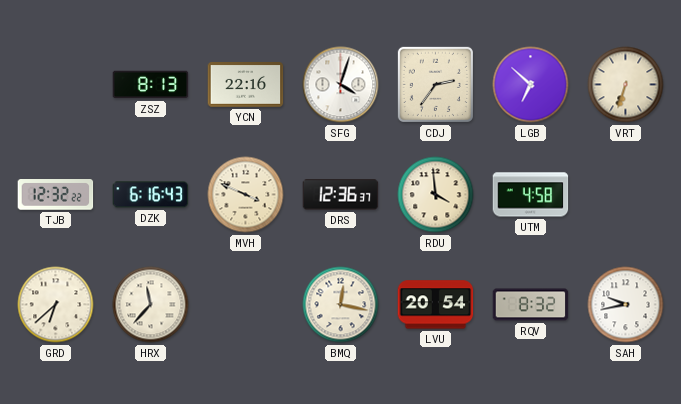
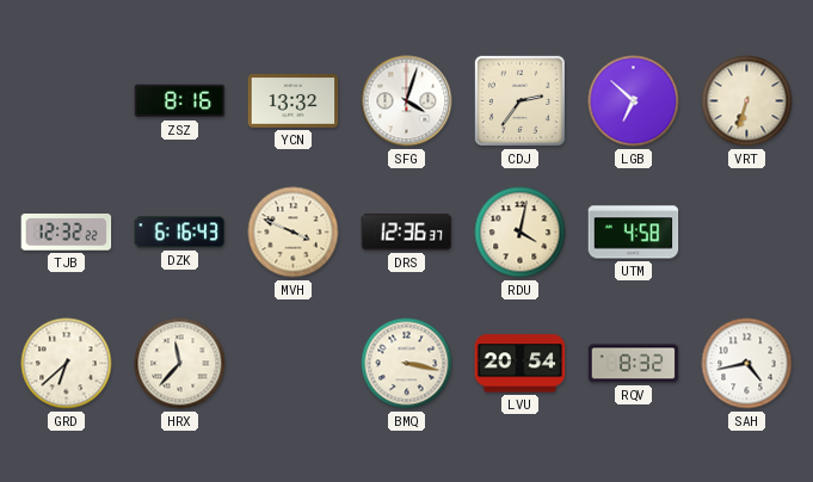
ZSZ: 8:13 -> 8:16 (180, 101)
YCN: 22:16 -> 13:32 (294, 101)
RDU: 3:59 -> 4:02 (521, 233)
BMQ: 12:17 -> 3:17 (407, 364)
SAH: 9:43 -> 4:43 (747, 364)
